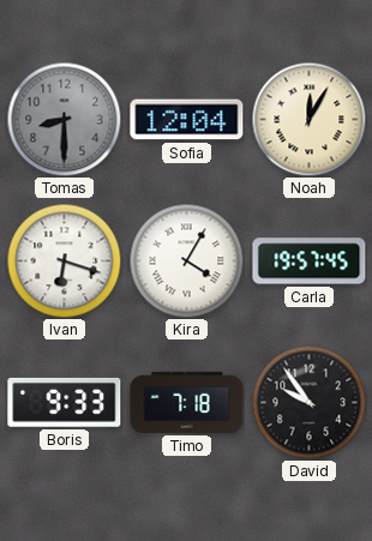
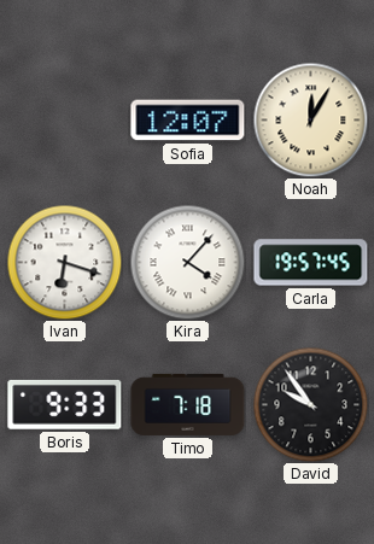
Tomas: 8:30 -> none (64, 119)
Sofia: 12:04 -> 12:07 (188, 121)
Kira: 4:05 -> 4:07 (187, 262)
